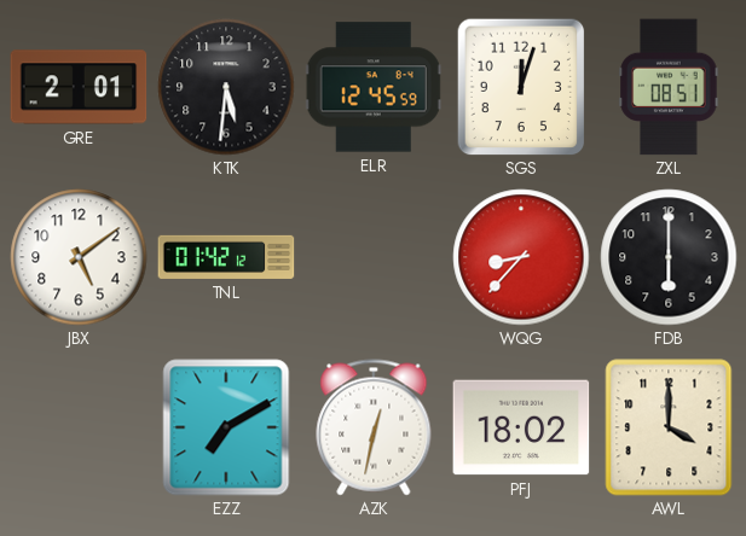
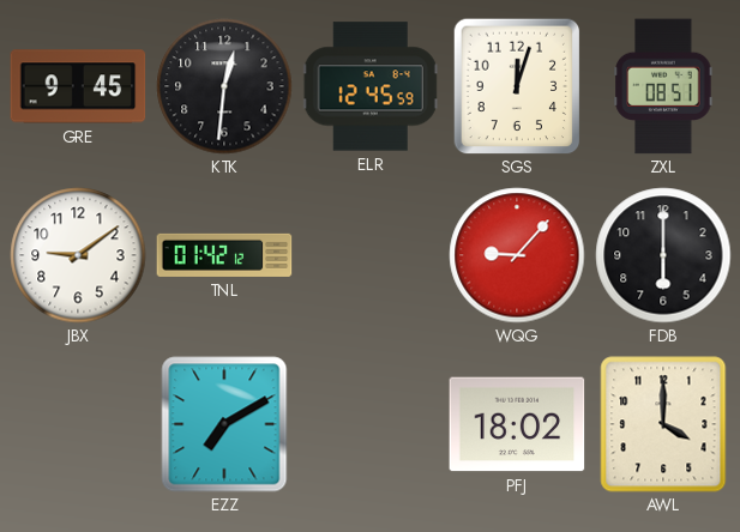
GRE: 2:01 -> 9:45 (78, 86)
KTK: 5:31 -> 12:31 (224, 86)
JBX: 5:09 -> 9:09 (78, 255)
WQG: 8:37 -> 9:07 (517, 255)
AZK: 12:32 -> none (374, 427)
